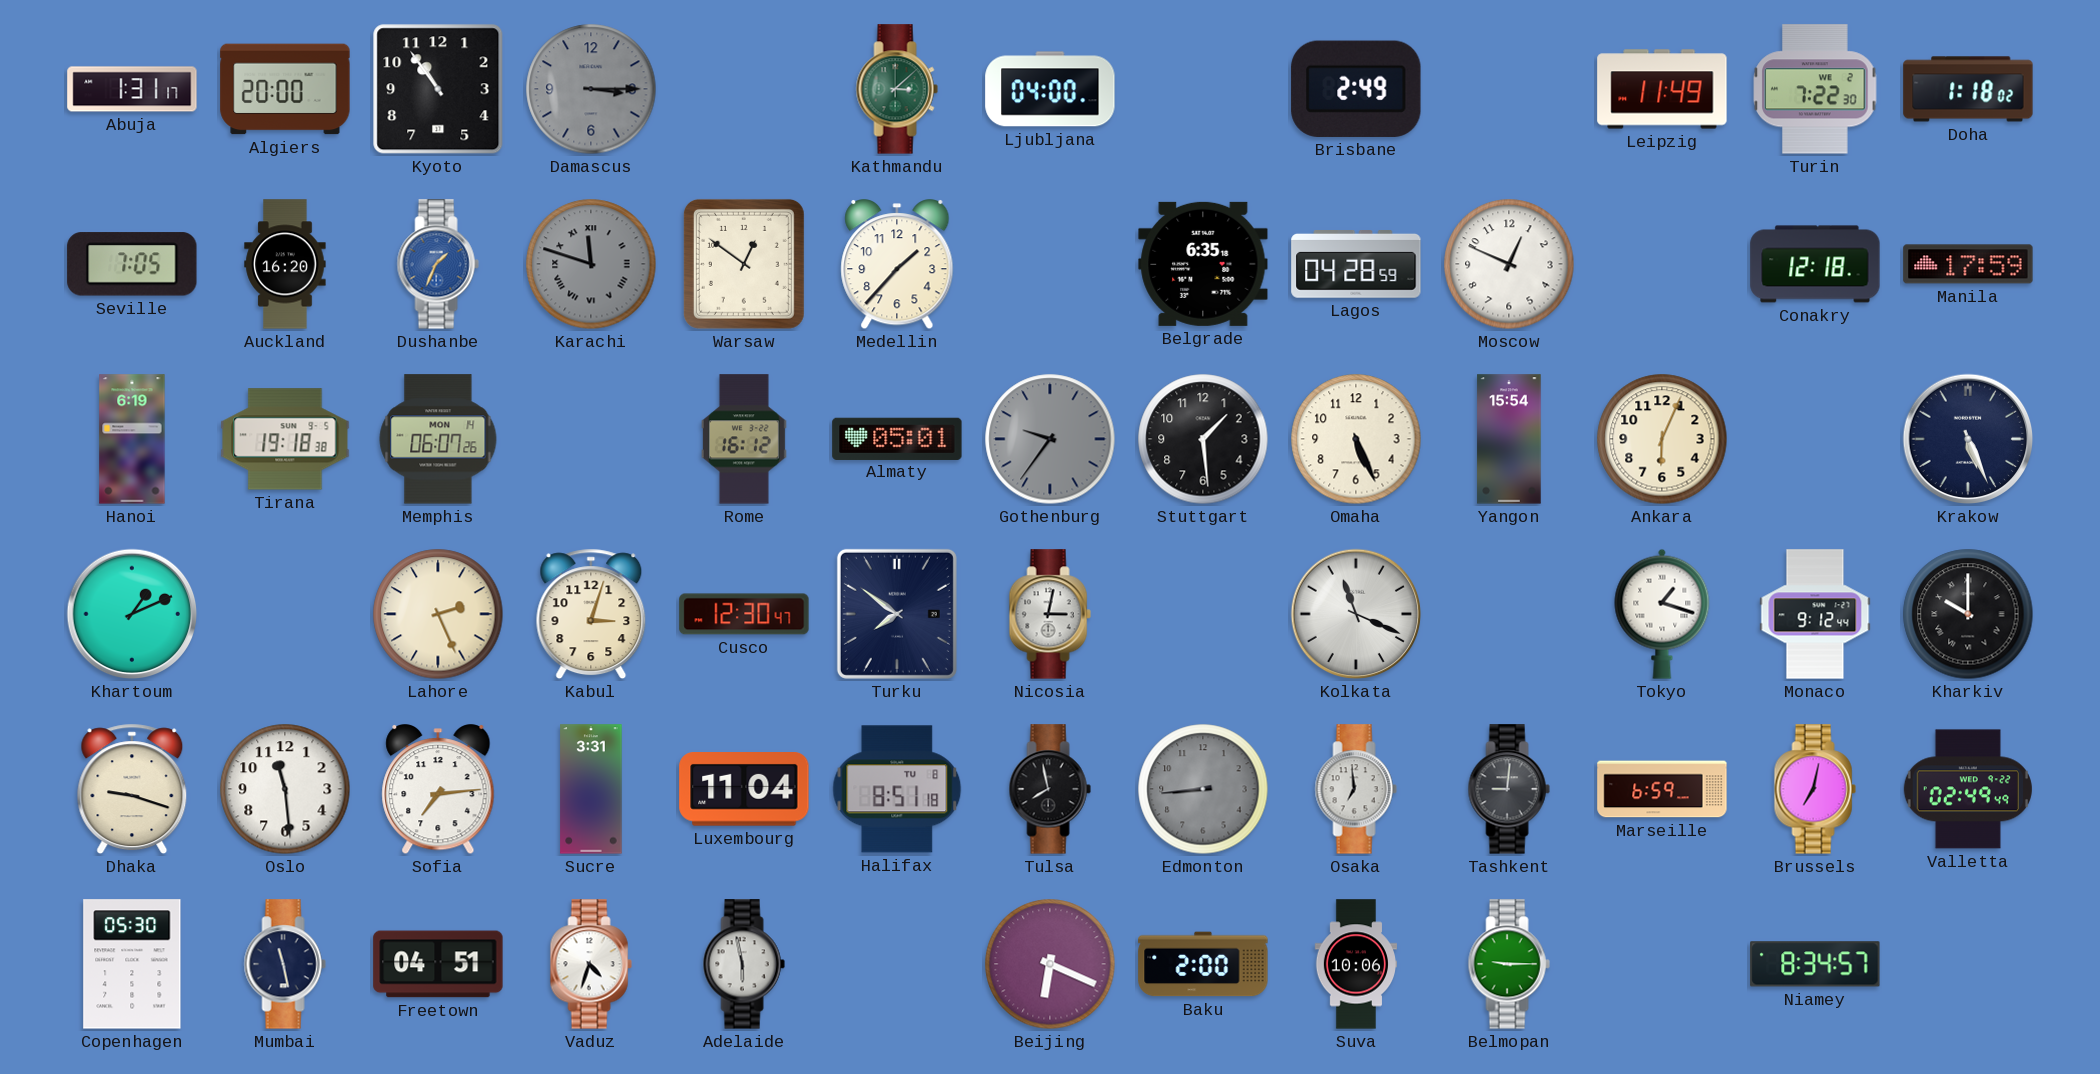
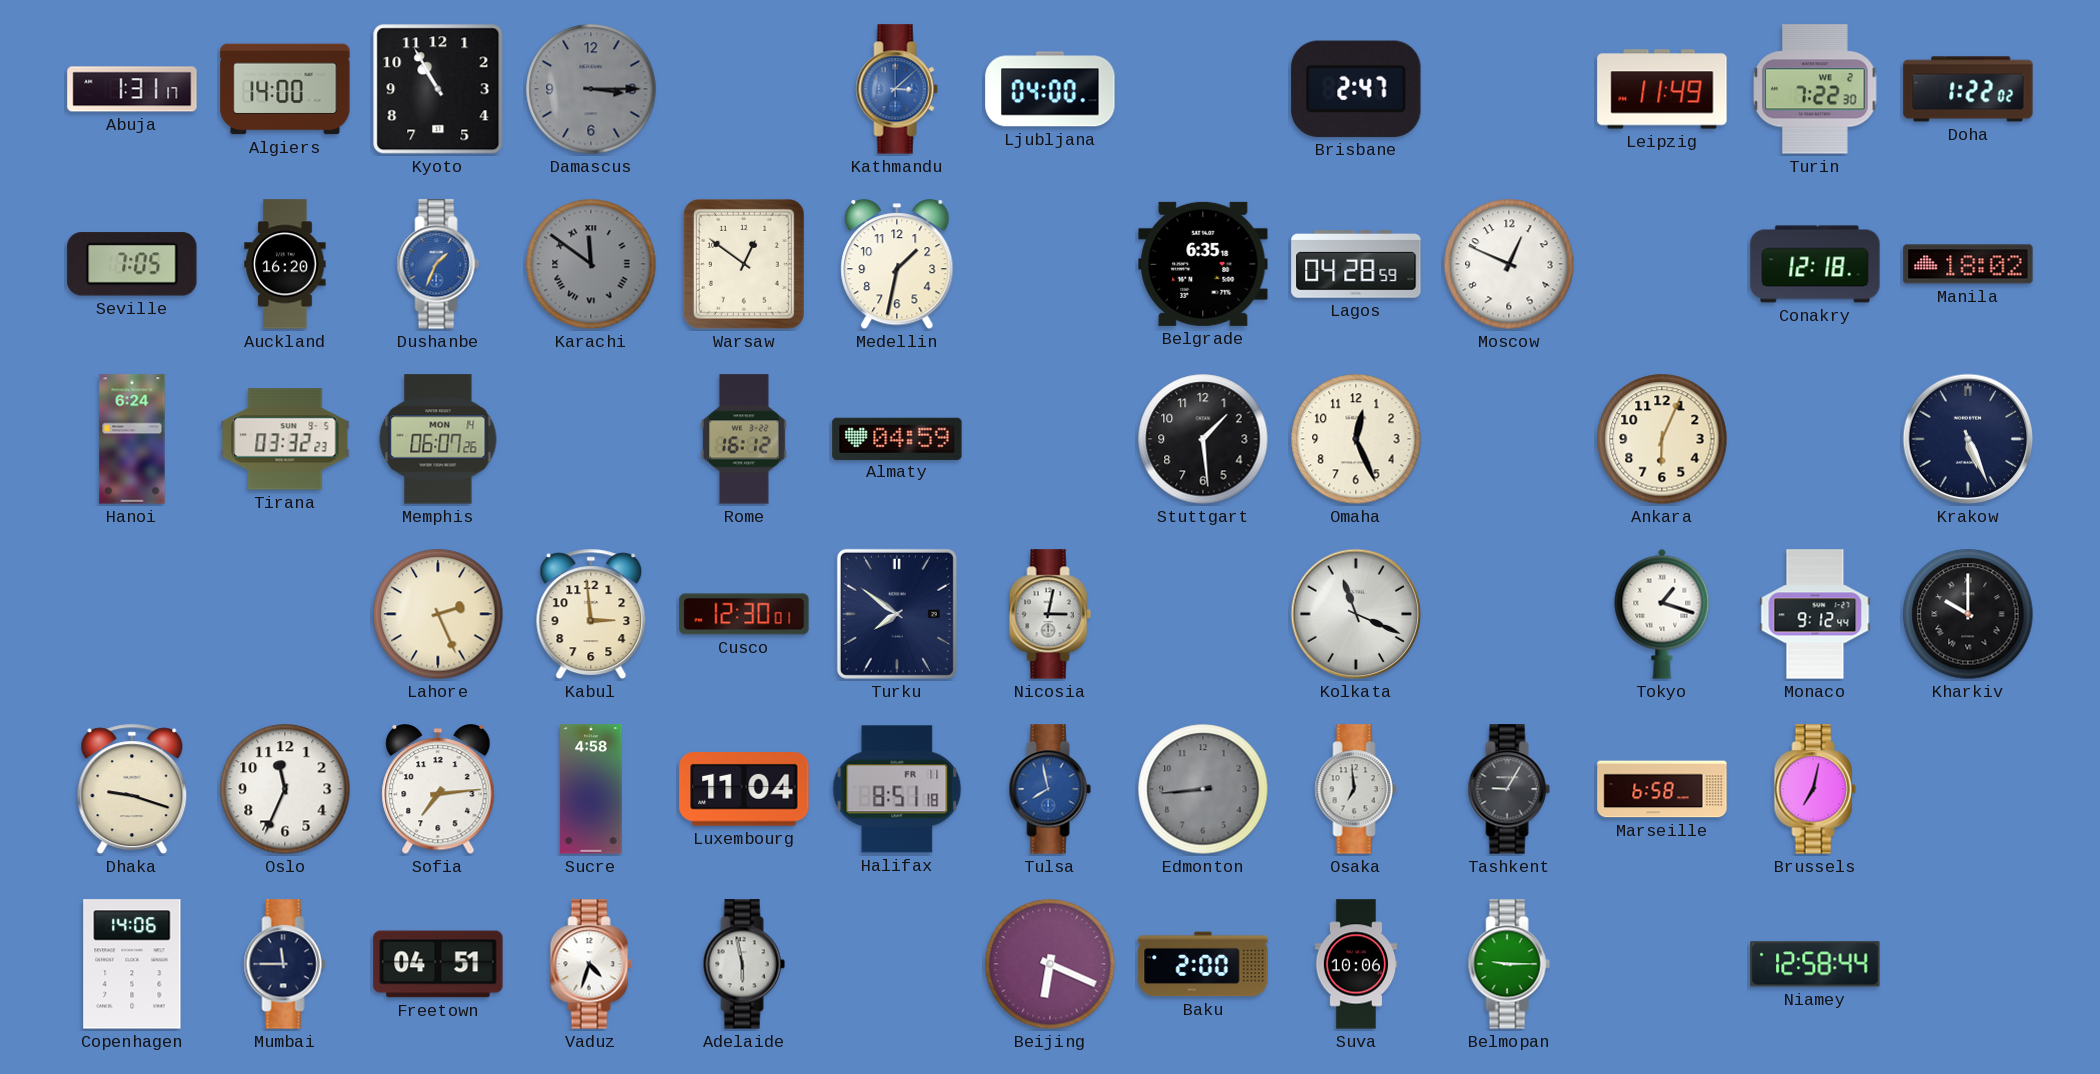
Algiers: 20:00 -> 14:00 (285, 89)
Kyoto: 10:54 -> 10:55 (438, 89)
Kathmandu dial: green -> blue (897, 89)
Brisbane: 2:49 -> 2:47 (1356, 89)
Doha: 1:18 -> 1:22 (1968, 89)
Karachi: 11:48 -> 11:51 (591, 264)
Medellin: 1:37 -> 1:32 (897, 265)
Manila: 17:59 -> 18:02 (1968, 264)
Hanoi: 6:19 -> 6:24 (132, 439)
Tirana: 19:18 -> 03:32 (285, 439)
Almaty: 05:01 -> 04:59 (897, 438)
Gothenburg: 9:36 -> none (1050, 439)
Omaha: 5:26 -> 12:26 (1356, 439)
Yangon: 15:54 -> none (1509, 439)
Khartoum: 1:11 -> none (132, 614)
Kabul: 3:03 -> 2:59 (591, 614)
Cusco: 12:30:47 -> 12:30:01 (744, 614)
Oslo: 11:29 -> 11:34 (285, 789)
Sucre: 3:31 -> 4:58 (591, 789)
Halifax date: TU 8 -> FR 11 (897, 789)
Tulsa dial: black -> blue (1050, 789)
Tashkent: 9:01 -> 9:05 (1509, 789)
Marseille: 6:59 -> 6:58 (1662, 789)
Valletta: 02:49 -> none (1968, 789)
Copenhagen: 05:30 -> 14:06 (132, 964)
Mumbai: 11:28 -> 11:45 (285, 964)
Niamey: 8:34 -> 12:58 (1815, 964)
